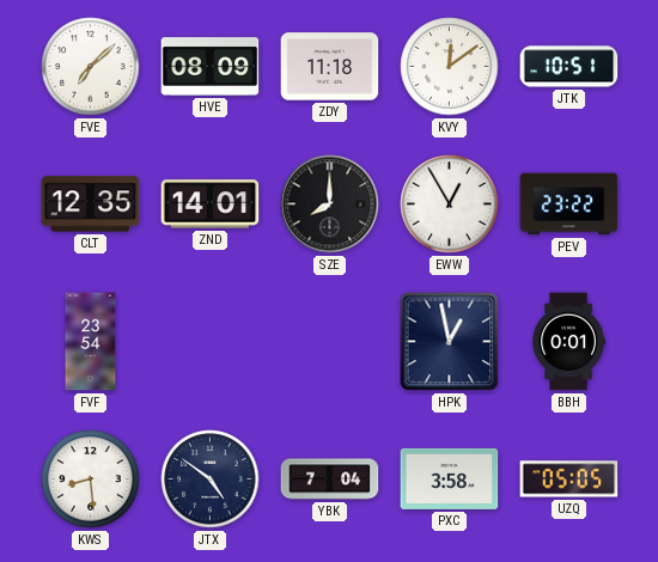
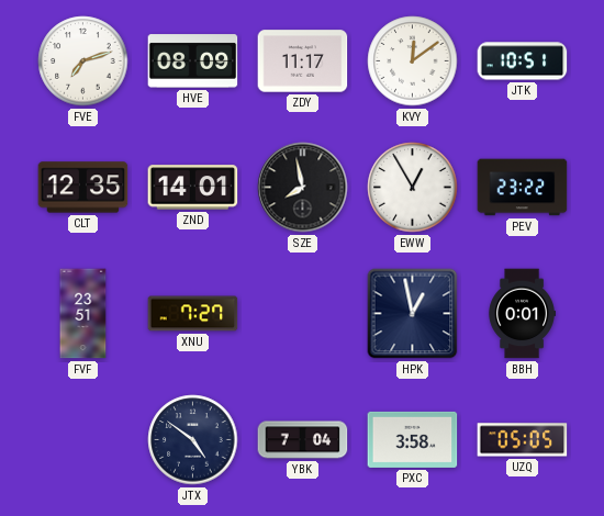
FVE: 7:08 -> 7:12 (83, 61)
ZDY: 11:18 -> 11:17 (303, 61)
SZE: 8:00 -> 7:58 (303, 188)
FVF: 23:54 -> 23:51 (83, 314)
XNU: none -> 7:27 (193, 314)
KWS: 8:29 -> none (91, 479)
